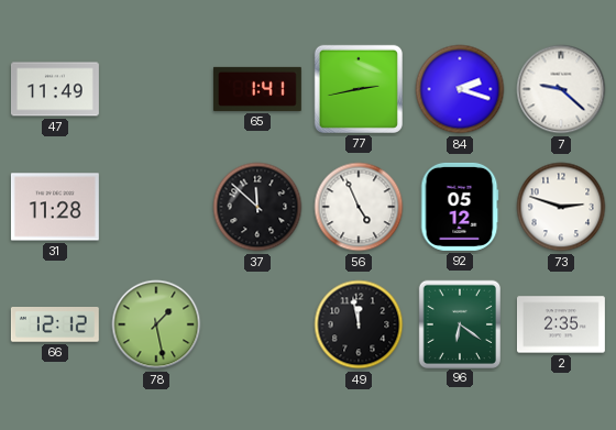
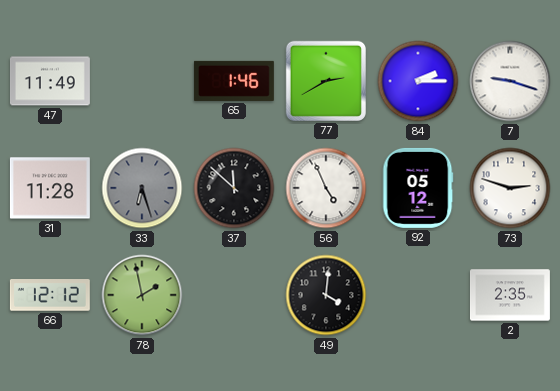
65: 1:41 -> 1:46 (234, 81)
77: 2:43 -> 2:40 (326, 81)
84: 2:18 -> 2:15 (418, 81)
7: 9:22 -> 9:18 (510, 81)
33: none -> 6:27 (142, 188)
78: 1:28 -> 1:58 (142, 295)
49: 11:58 -> 4:01 (326, 295)
96: 6:21 -> none (459, 323)
